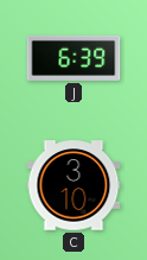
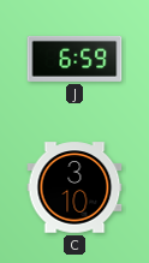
J: 6:39 -> 6:59 (74, 59)
